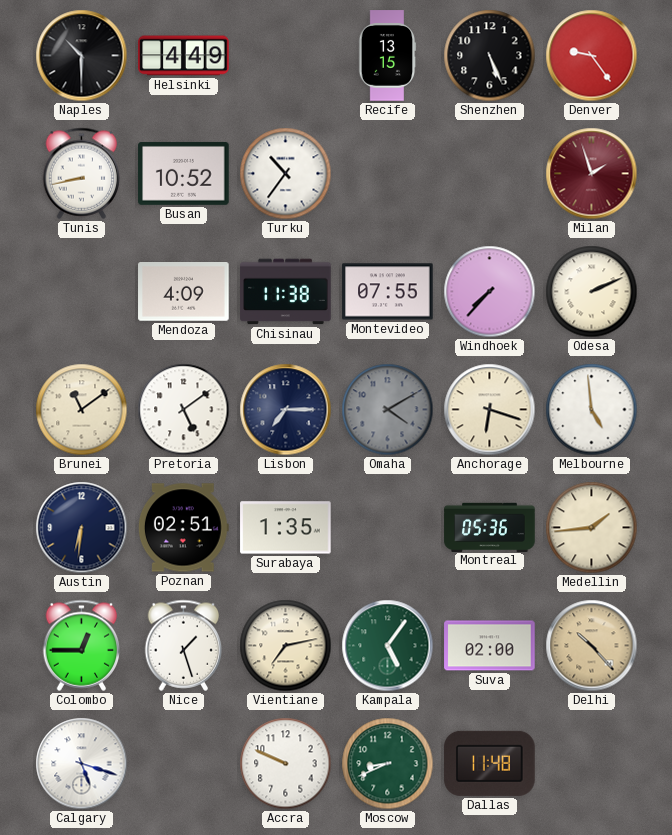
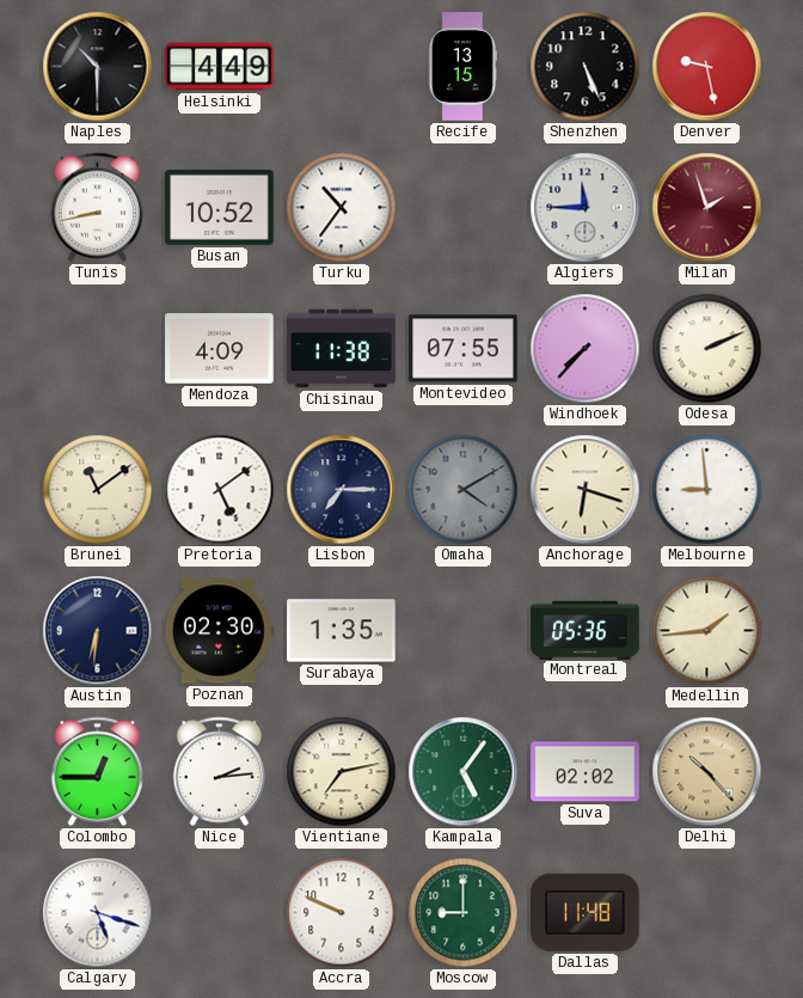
Denver: 9:24 -> 9:28 (707, 67)
Algiers: none -> 11:45 (586, 208)
Melbourne: 4:59 -> 8:59 (707, 490)
Poznan: 02:51 -> 02:30 (219, 631)
Nice: 1:27 -> 2:14 (220, 771)
Suva: 02:00 -> 02:02 (586, 772)
Moscow: 8:41 -> 9:00 (464, 913)
